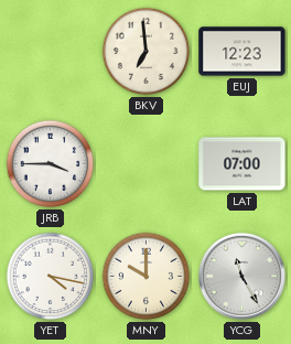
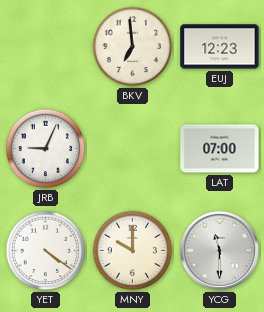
JRB: 3:45 -> 9:04 (46, 149)
YET: 4:17 -> 4:21 (46, 251)
YCG: 11:25 -> 11:30 (219, 250)
